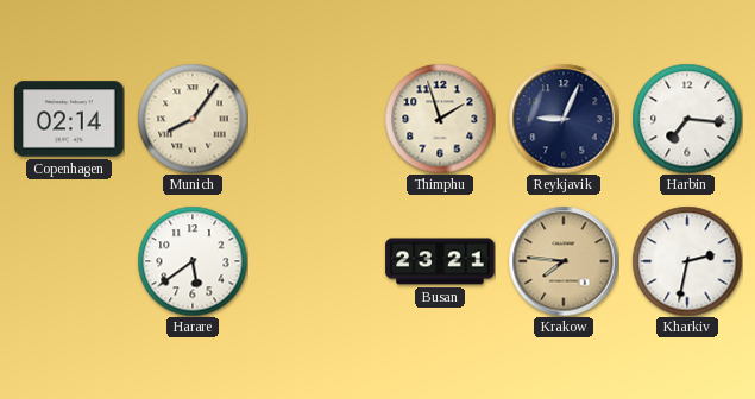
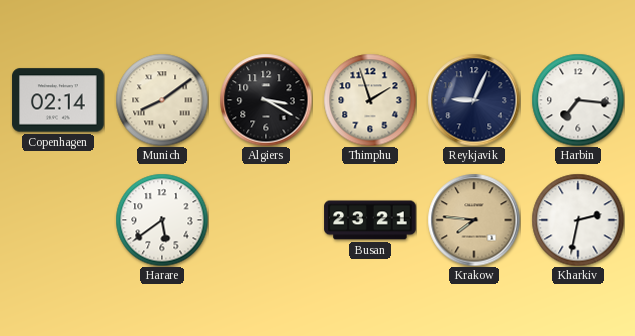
Munich: 8:06 -> 8:09 (162, 100)
Algiers: none -> 3:20 (266, 100)
